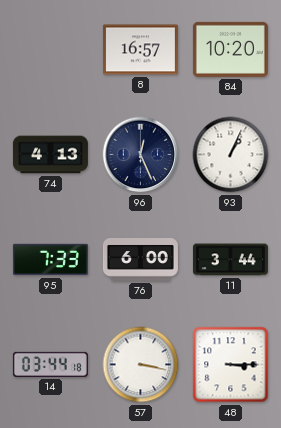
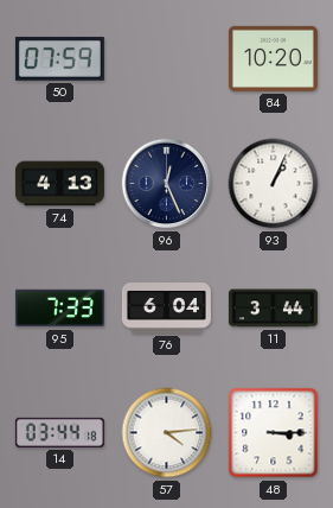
50: none -> 07:59 (59, 59)
8: 16:57 -> none (140, 50)
76: 6:00 -> 6:04 (166, 309)
57: 3:17 -> 4:14 (167, 433)
